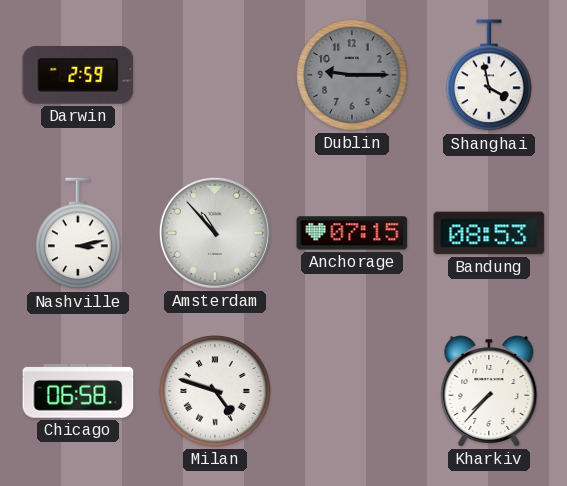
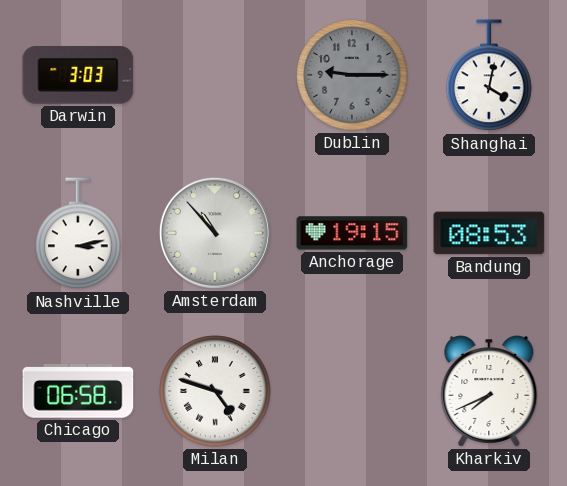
Darwin: 2:59 -> 3:03 (78, 76)
Shanghai: 3:58 -> 4:02 (489, 76)
Anchorage: 07:15 -> 19:15 (352, 233)
Kharkiv: 7:37 -> 7:41 (489, 391)
